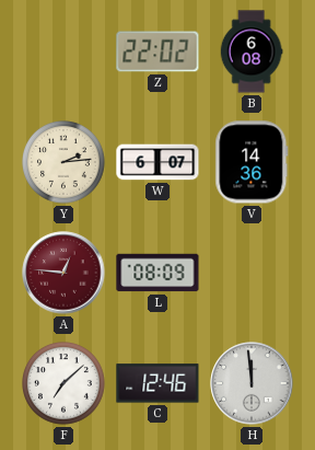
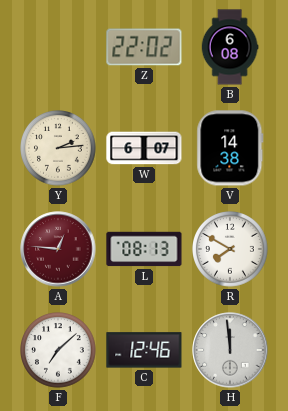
V: 14:36 -> 14:38 (230, 148)
L: 08:09 -> 08:13 (144, 249)
R: none -> 7:50 (231, 250)
